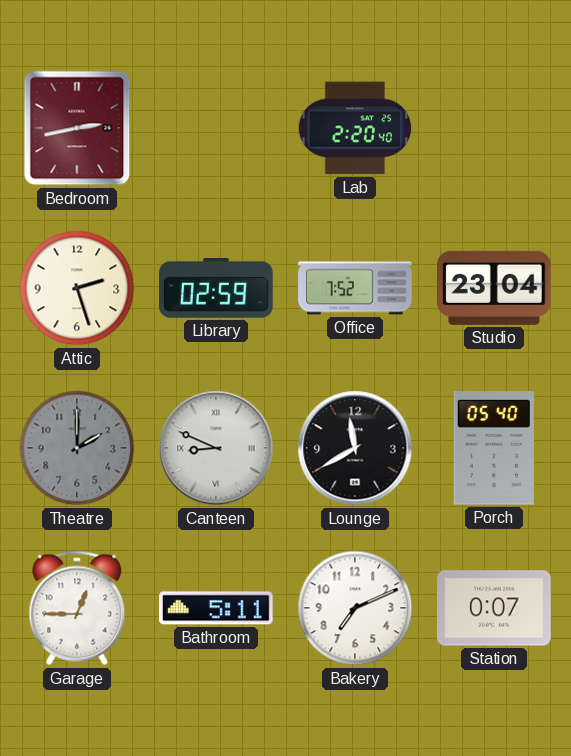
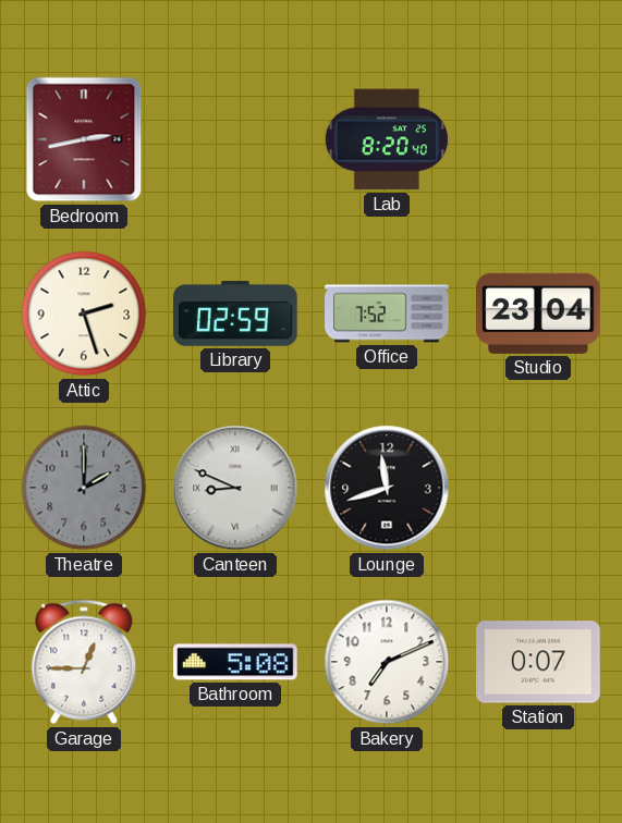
Lab: 2:20 -> 8:20 (387, 139)
Lounge: 11:40 -> 11:42 (387, 488)
Porch: 05:40 -> none (494, 449)
Bathroom: 5:11 -> 5:08 (235, 662)
